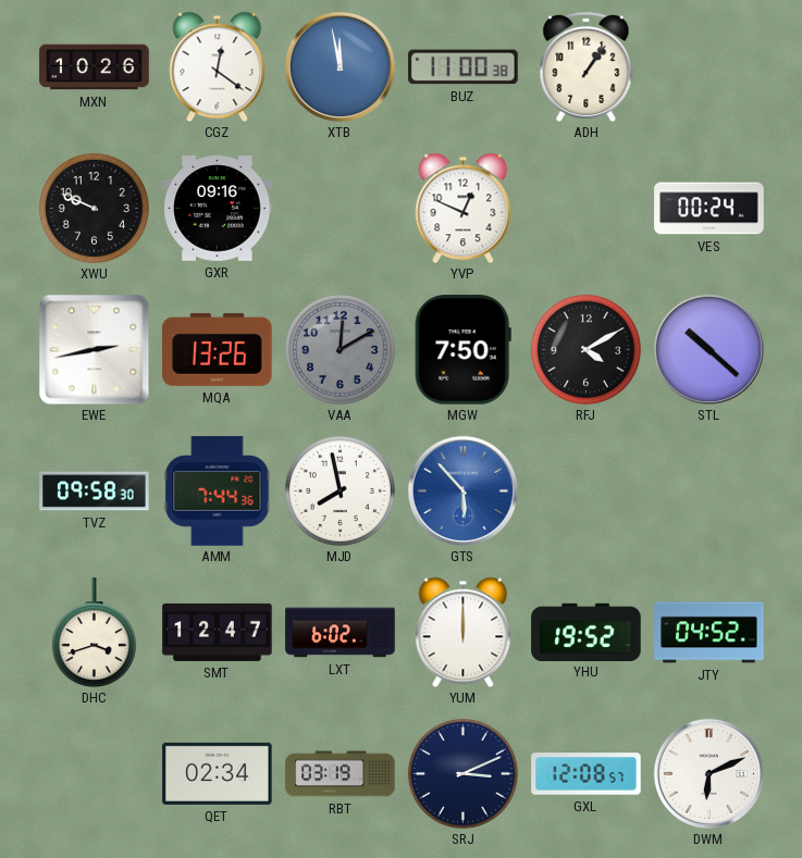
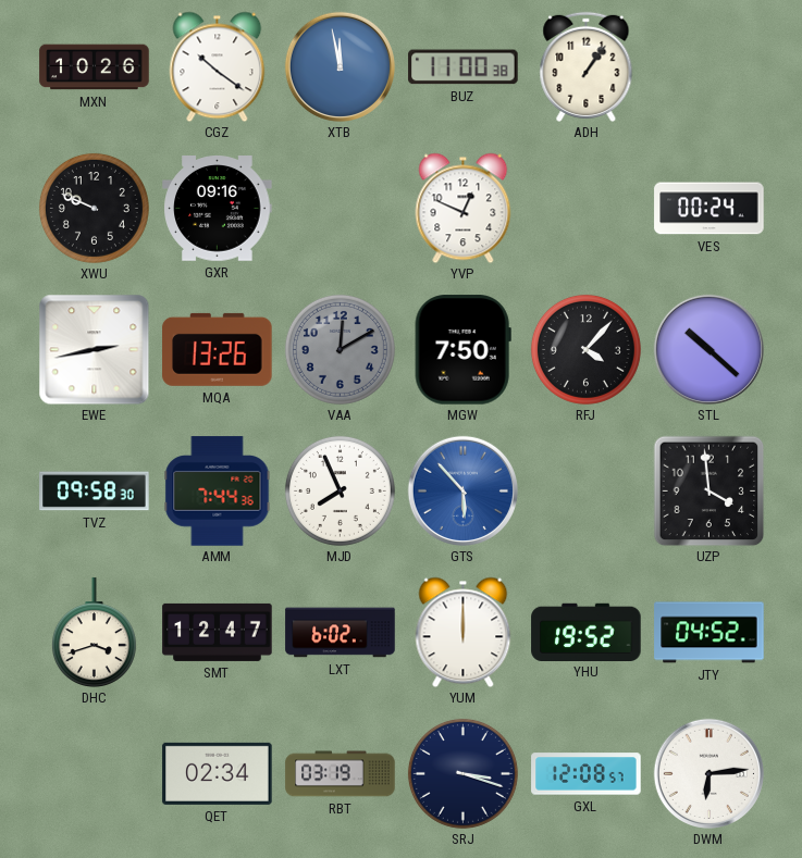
CGZ: 12:21 -> 10:21 (218, 66)
RFJ: 4:10 -> 4:07 (585, 349)
MJD: 7:58 -> 7:56 (340, 490)
UZP: none -> 3:59 (708, 490)
SRJ: 3:11 -> 3:18 (462, 773)
DWM: 6:11 -> 6:14 (708, 773)
